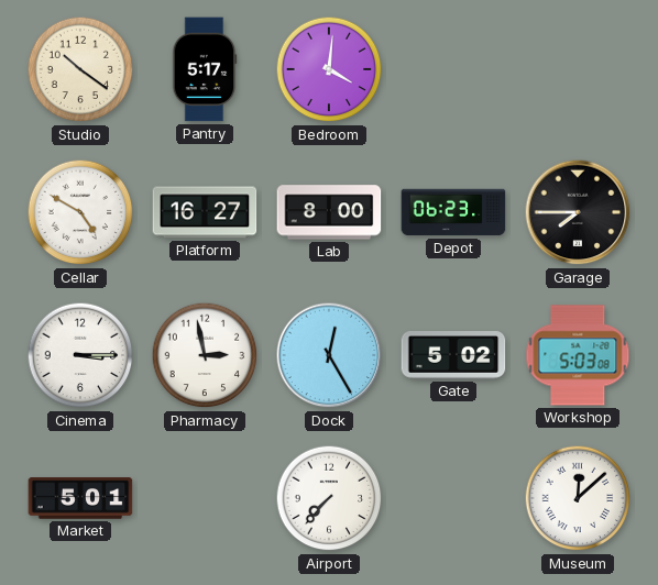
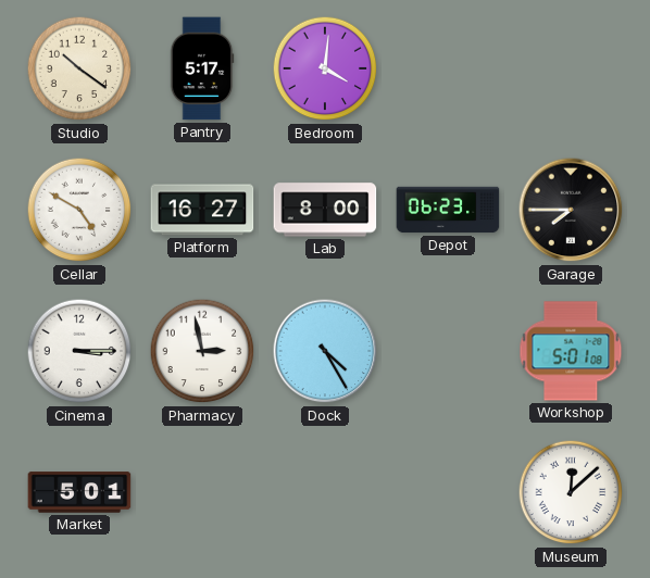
Dock: 12:25 -> 4:25 (325, 351)
Gate: 5:02 -> none (453, 356)
Workshop: 5:03 -> 5:01 (571, 351)
Airport: 7:37 -> none (329, 498)
